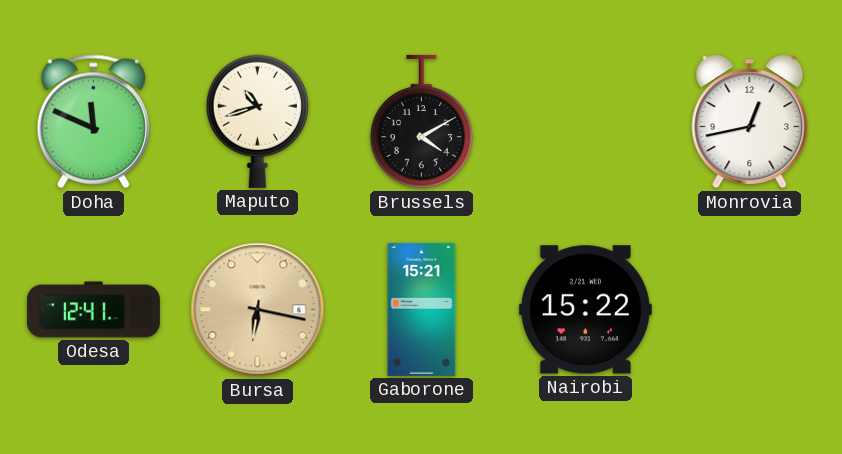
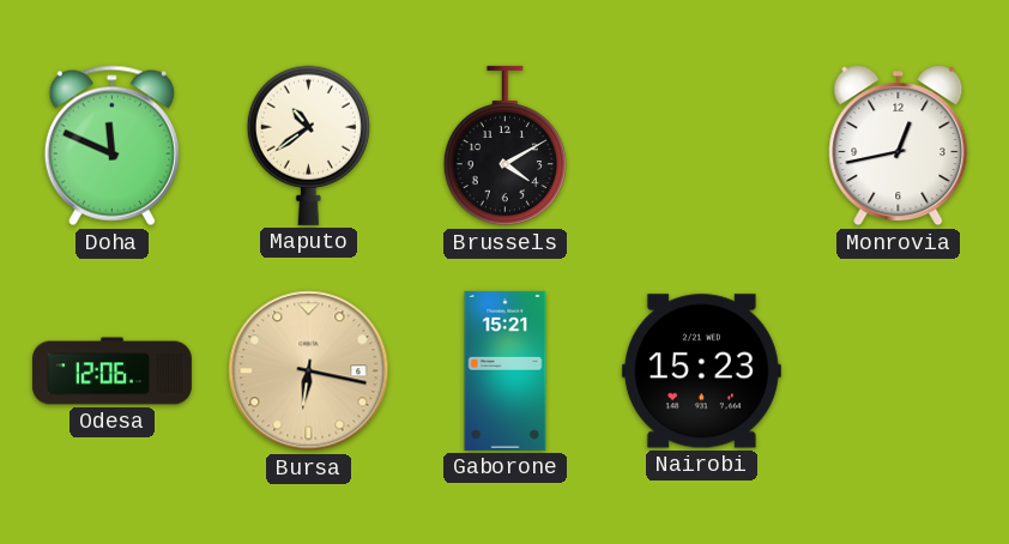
Maputo: 10:42 -> 10:39 (308, 145)
Odesa: 12:41 -> 12:06 (111, 371)
Nairobi: 15:22 -> 15:23 (701, 371)
